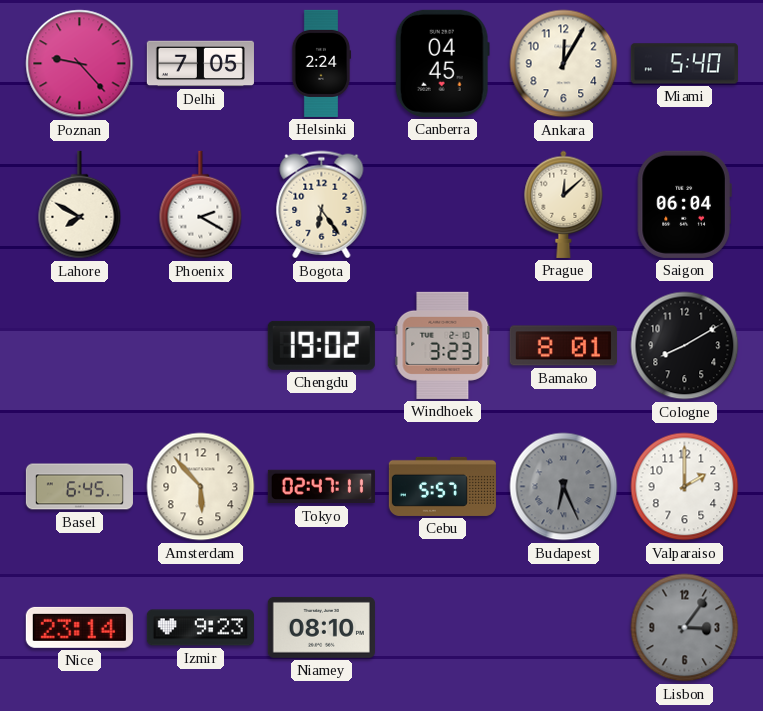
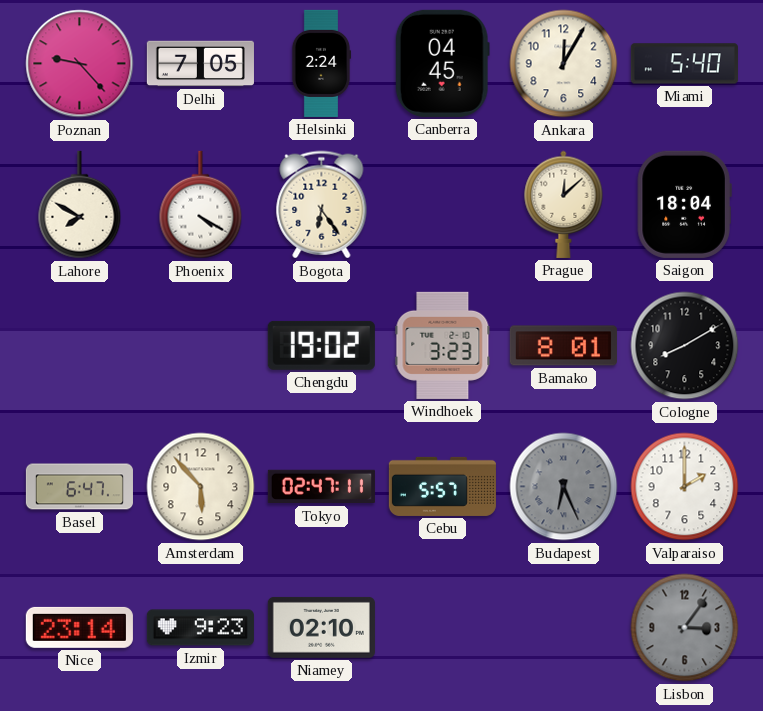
Phoenix: 2:20 -> 4:20 (201, 205)
Saigon: 06:04 -> 18:04 (684, 204)
Basel: 6:45 -> 6:47 (79, 487)
Niamey: 08:10 -> 02:10 (321, 627)
